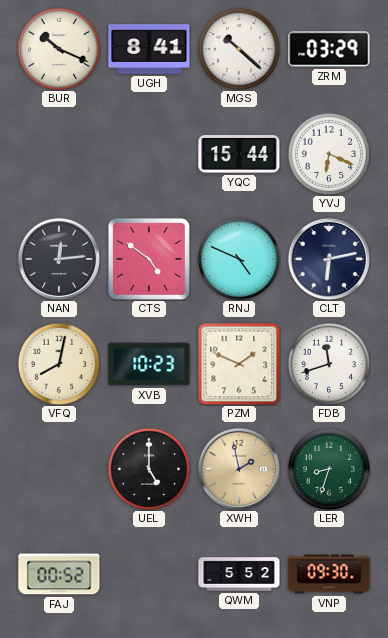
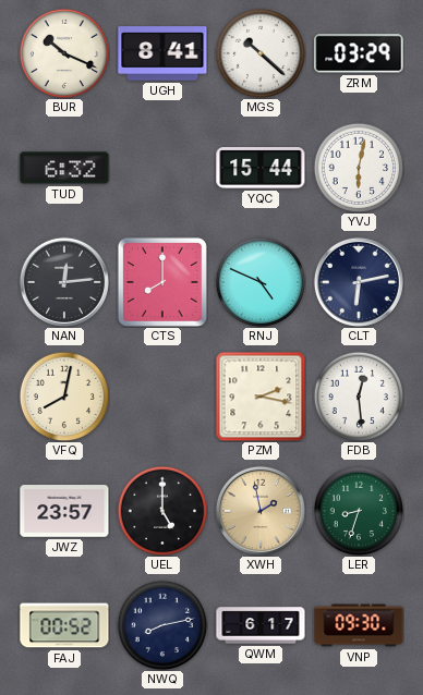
TUD: none -> 6:32 (64, 168)
YVJ: 6:19 -> 6:02 (359, 168)
CTS: 4:51 -> 8:00 (162, 282)
XVB: 10:23 -> none (149, 364)
PZM: 1:49 -> 2:17 (261, 397)
FDB: 11:42 -> 12:29 (359, 397)
JWZ: none -> 23:57 (64, 511)
NWQ: none -> 8:13 (162, 625)
QWM: 5:52 -> 6:17 (261, 625)
